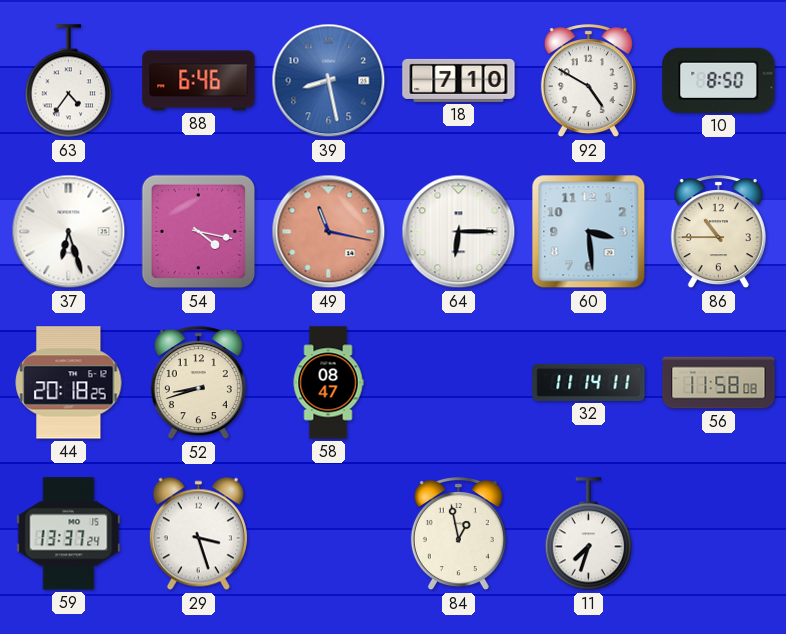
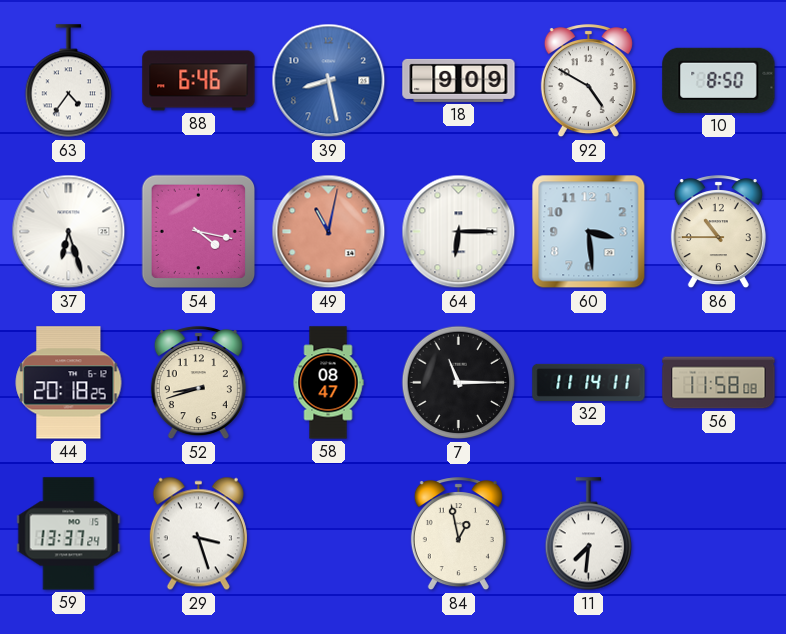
18: 7:10 -> 9:09 (459, 80)
49: 11:17 -> 11:02 (329, 232)
7: none -> 11:15 (459, 383)
11: 7:33 -> 7:31 (588, 534)
